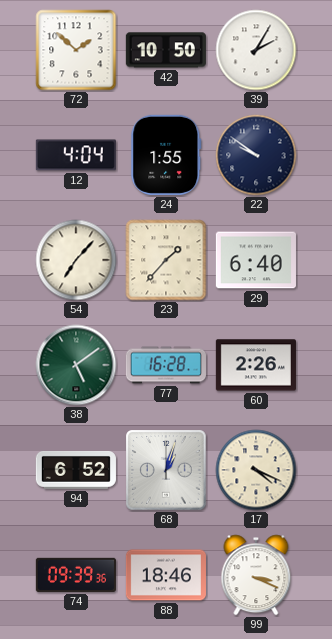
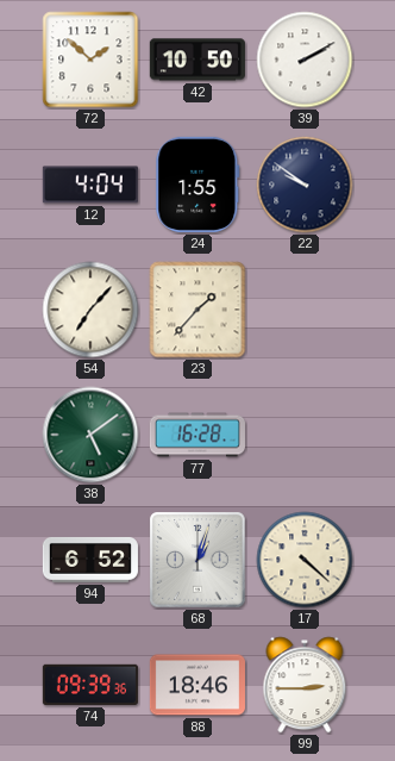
39: 2:05 -> 2:10 (305, 60)
29: 6:40 -> none (256, 260)
60: 2:26 -> none (256, 365)
17: 4:19 -> 4:22 (305, 560)
99: 3:19 -> 2:45 (305, 685)
